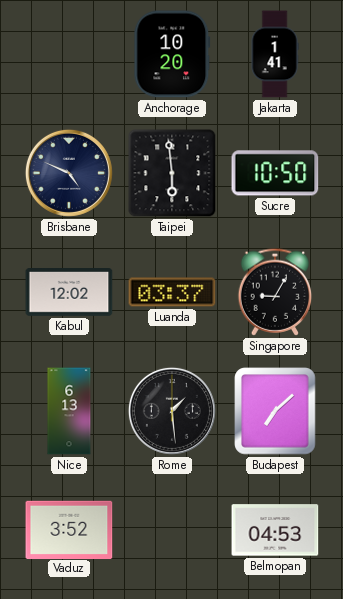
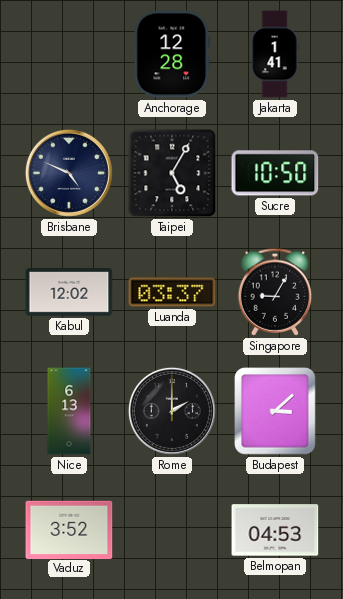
Anchorage: 10:20 -> 12:28 (172, 54)
Taipei: 5:59 -> 5:05 (172, 173)
Rome: 1:29 -> 2:00 (172, 411)
Budapest: 7:08 -> 3:08 (275, 411)
